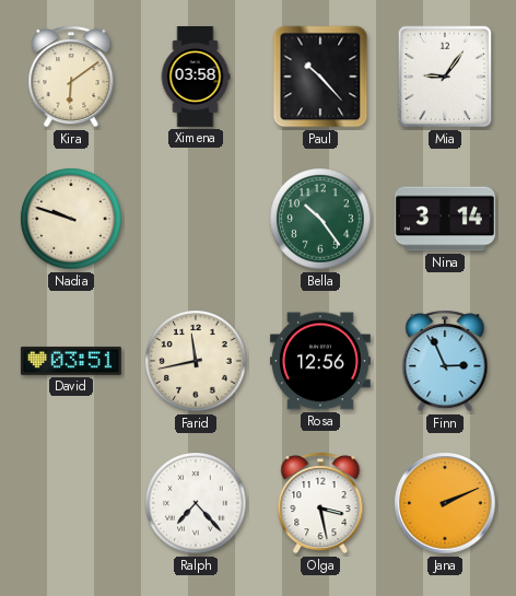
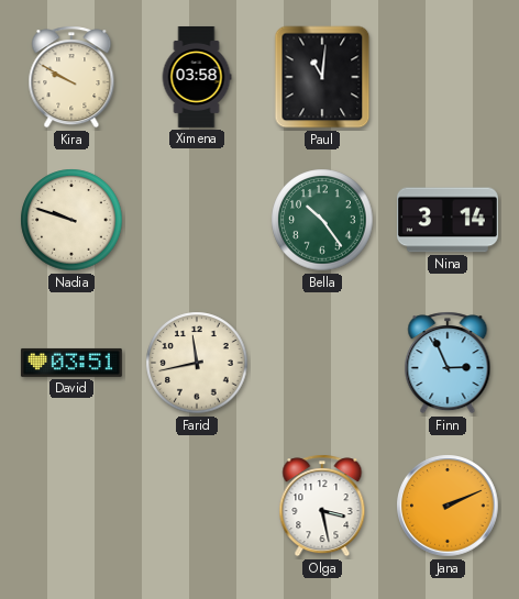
Kira: 6:09 -> 9:50 (71, 77)
Paul: 10:23 -> 11:01 (322, 77)
Mia: 9:06 -> none (445, 77)
Rosa: 12:56 -> none (320, 361)
Ralph: 7:23 -> none (196, 503)
